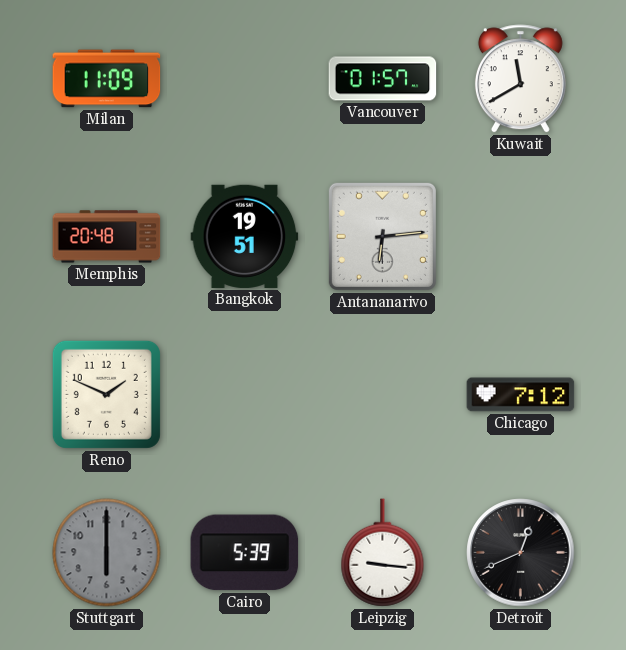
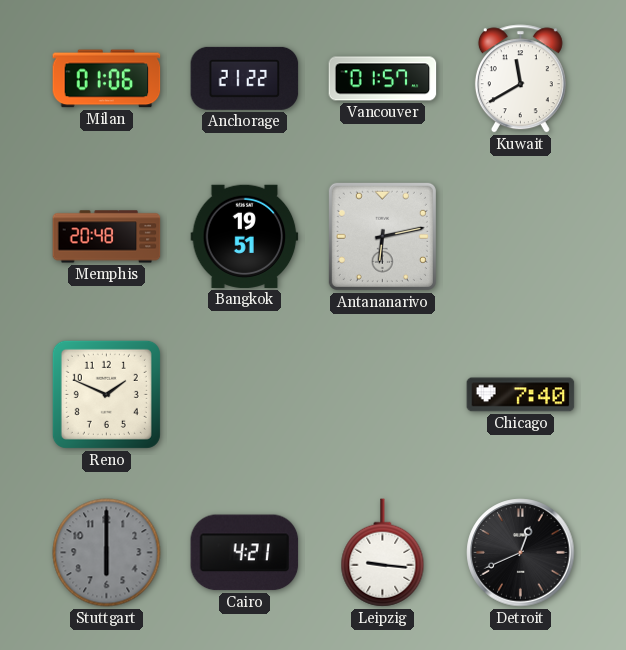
Milan: 11:09 -> 01:06 (107, 79)
Anchorage: none -> 21:22 (245, 78)
Antananarivo: 6:14 -> 6:13 (382, 236)
Chicago: 7:12 -> 7:40 (521, 395)
Cairo: 5:39 -> 4:21 (245, 553)
